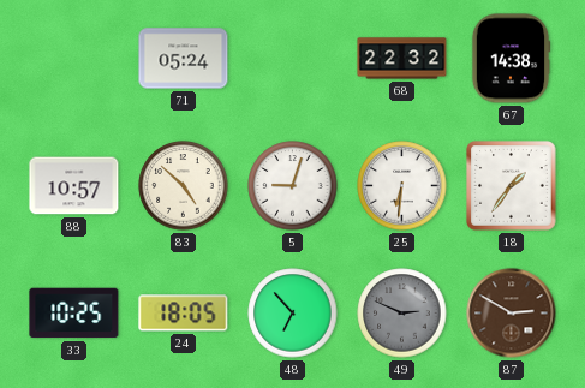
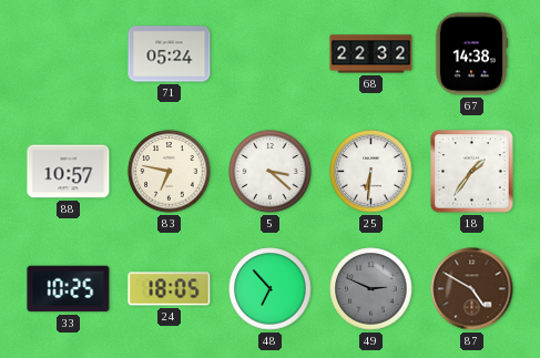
83: 4:52 -> 6:47 (170, 172)
5: 9:03 -> 3:22 (271, 172)
87: 2:50 -> 4:50 (472, 289)
